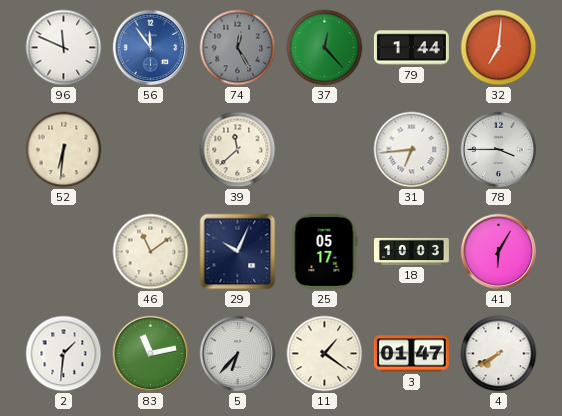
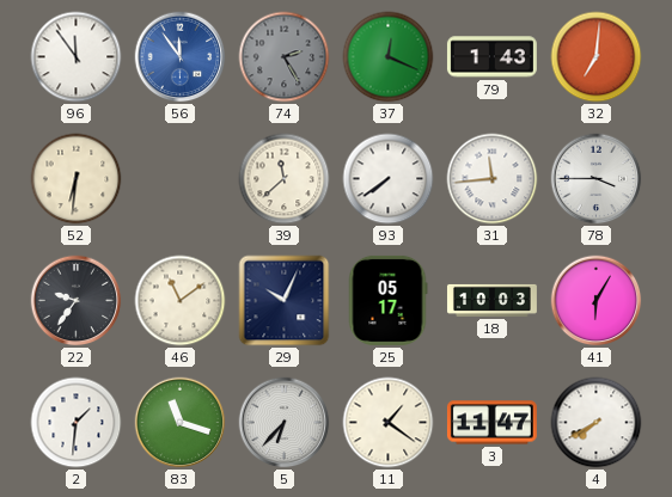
96: 11:49 -> 11:54 (77, 57)
74: 12:25 -> 2:25 (285, 57)
37: 12:23 -> 12:19 (389, 57)
79: 1:44 -> 1:43 (491, 57)
93: none -> 7:39 (389, 179)
31: 6:44 -> 11:44 (493, 179)
22: none -> 9:36 (77, 301)
83: 11:13 -> 11:18 (181, 423)
3: 01:47 -> 11:47 (491, 423)
